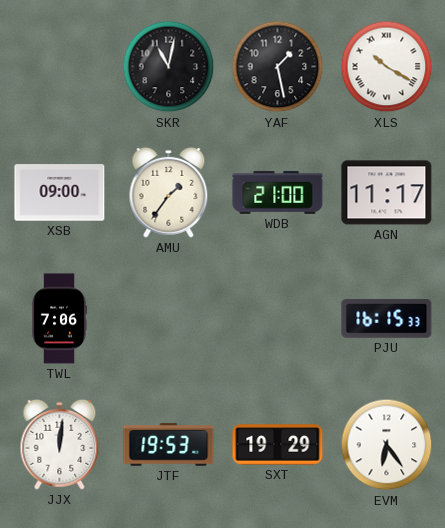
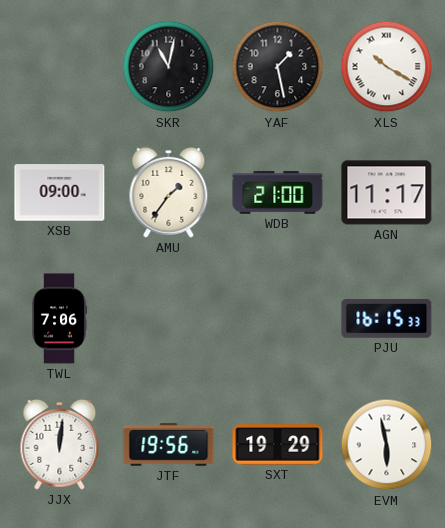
JTF: 19:53 -> 19:56 (169, 445)
EVM: 6:24 -> 5:58 (387, 445)
